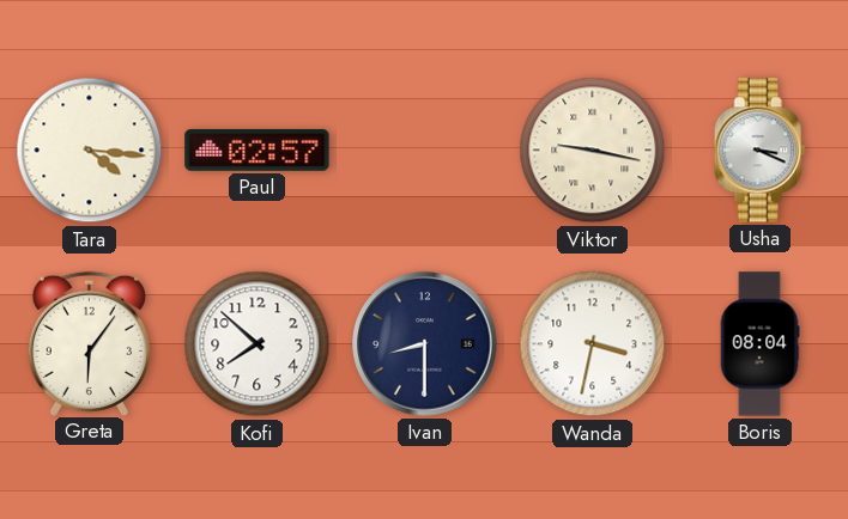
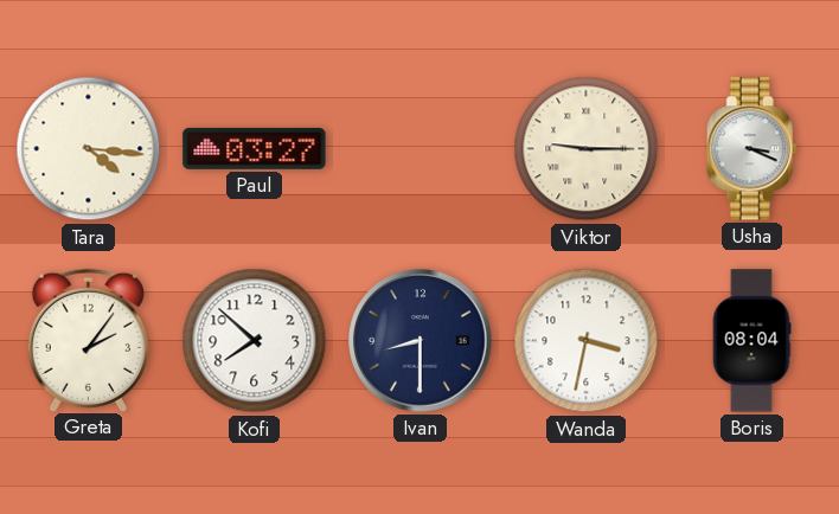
Paul: 02:57 -> 03:27 (255, 148)
Viktor: 9:17 -> 9:15 (587, 149)
Greta: 6:06 -> 2:06 (88, 340)
